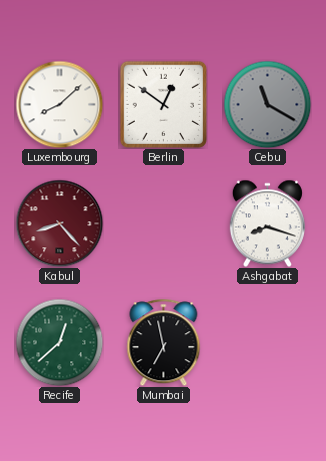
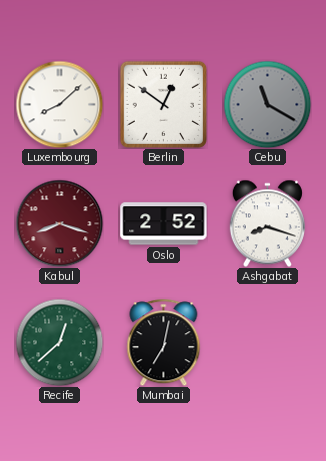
Kabul: 8:23 -> 8:18 (59, 223)
Oslo: none -> 2:52 (164, 224)
Mumbai: 6:58 -> 7:02 (164, 342)
